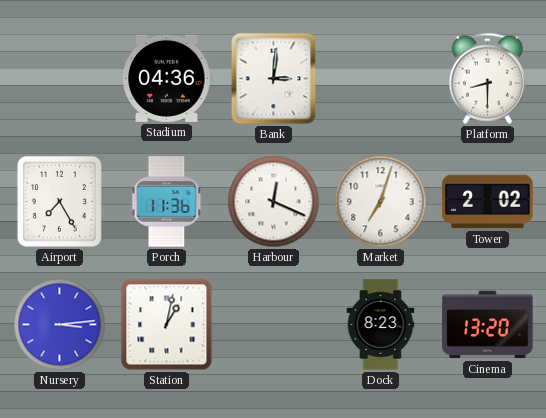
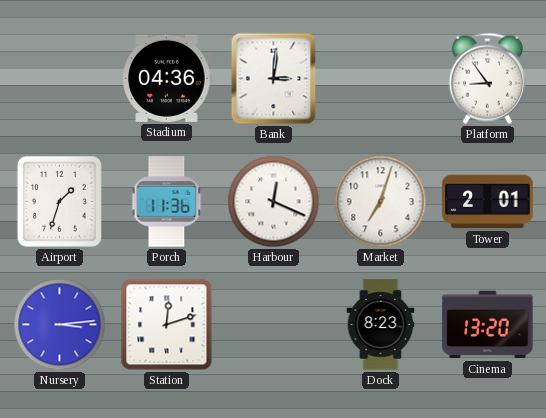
Platform: 8:30 -> 8:54 (487, 78)
Airport: 7:25 -> 1:33 (59, 201)
Tower: 2:02 -> 2:01 (488, 202)
Station: 1:02 -> 12:12 (167, 325)
